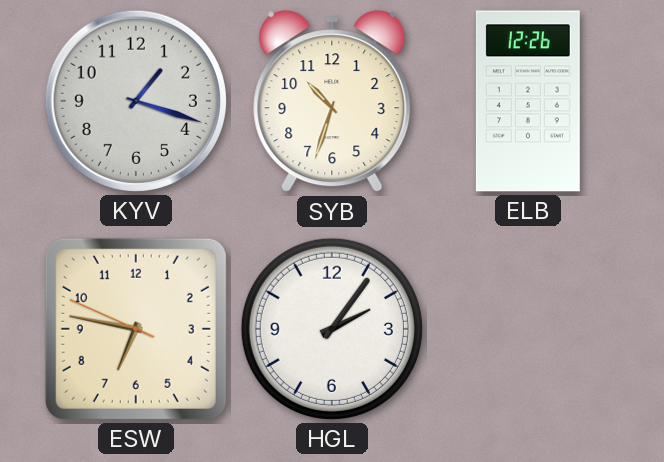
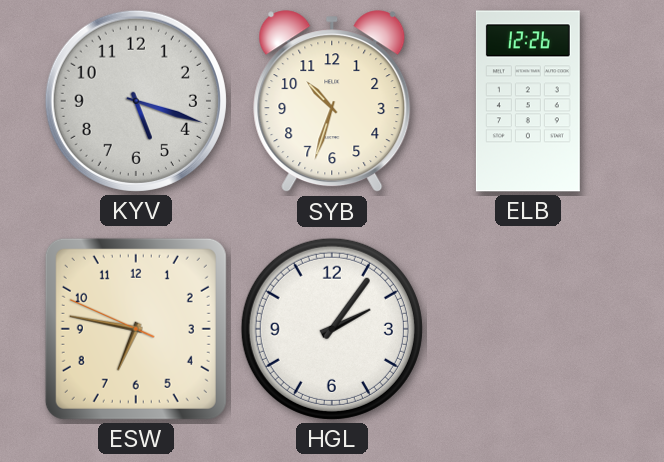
KYV: 1:18 -> 5:18 (136, 101)
